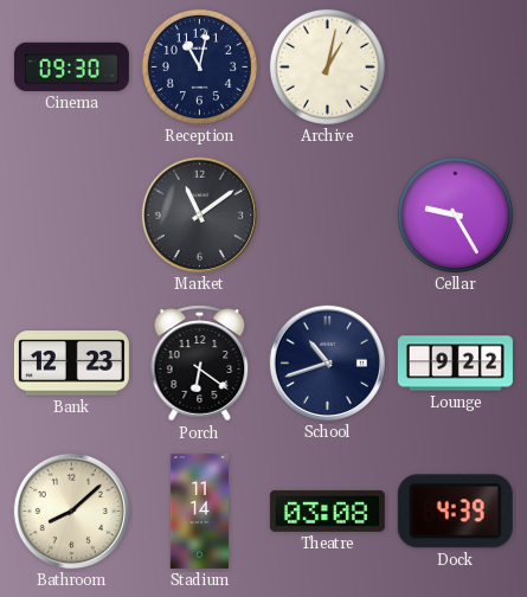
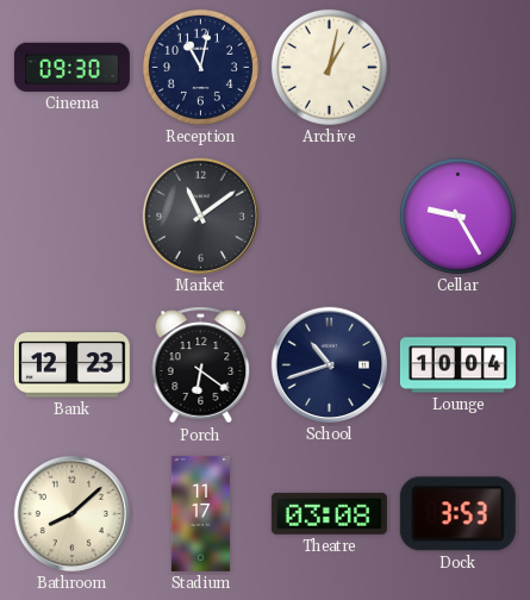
Lounge: 9:22 -> 10:04 (457, 365)
Stadium: 11:14 -> 11:17 (200, 513)
Dock: 4:39 -> 3:53 (457, 514)
